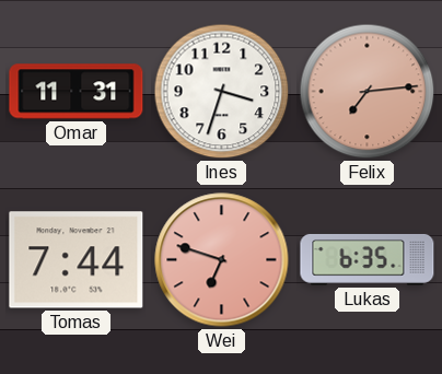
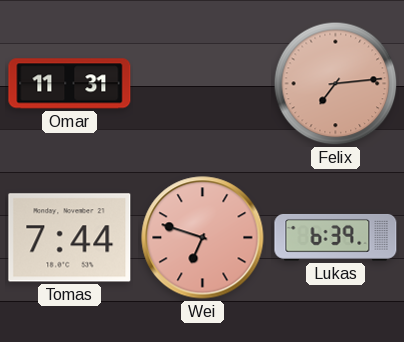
Ines: 3:33 -> none (222, 92)
Lukas: 6:35 -> 6:39 (336, 238)
